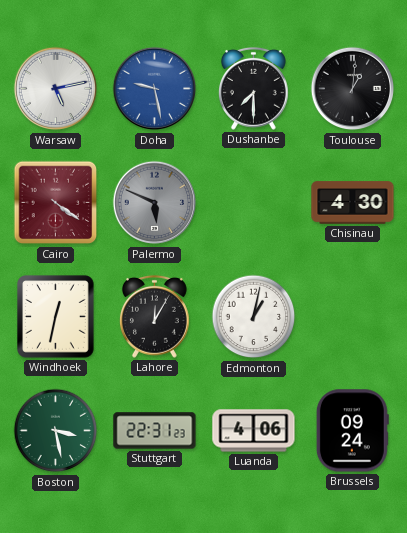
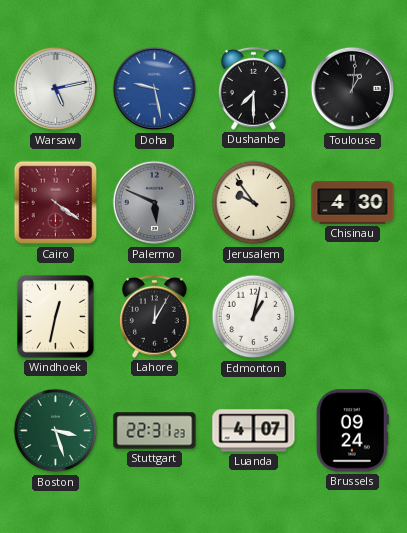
Jerusalem: none -> 9:54 (254, 203)
Boston: 3:28 -> 3:27 (56, 431)
Luanda: 4:06 -> 4:07 (254, 431)
